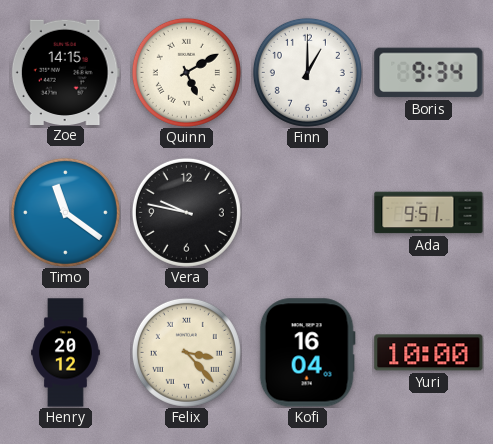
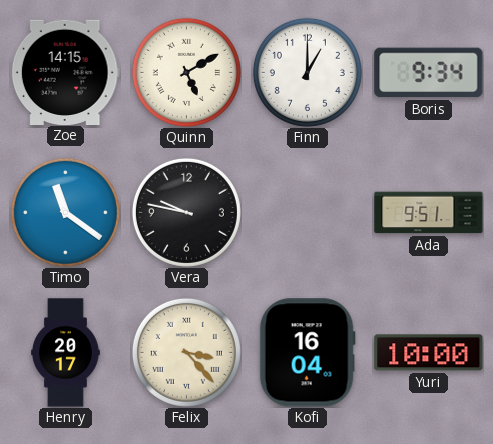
Henry: 20:12 -> 20:17 (66, 353)
